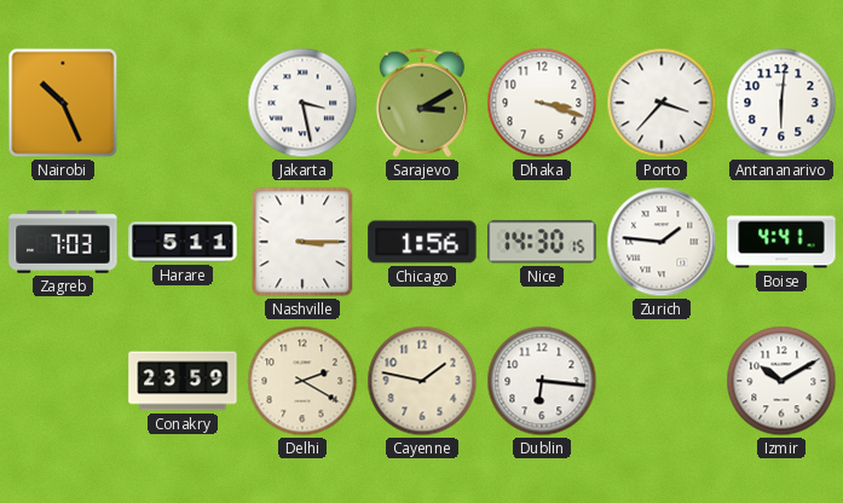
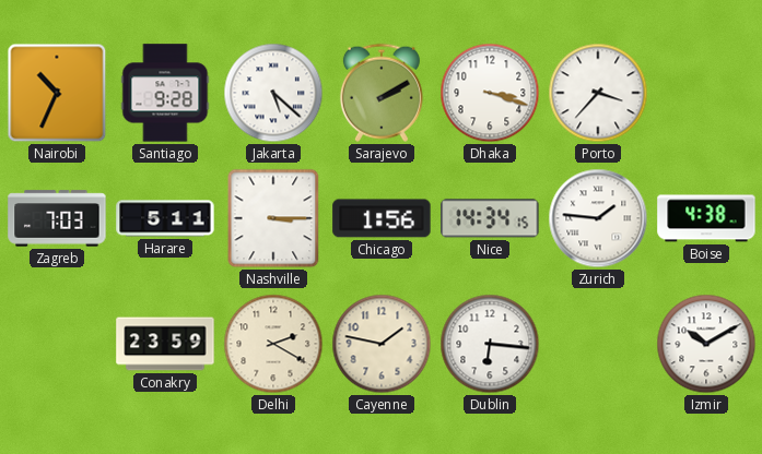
Nairobi: 10:26 -> 10:34 (57, 93)
Santiago: none -> 9:28 (165, 93)
Jakarta: 3:28 -> 5:22 (273, 93)
Sarajevo: 3:10 -> 2:10 (382, 93)
Antananarivo: 6:01 -> none (781, 103)
Nice: 14:30 -> 14:34 (490, 218)
Boise: 4:41 -> 4:38 (706, 218)
